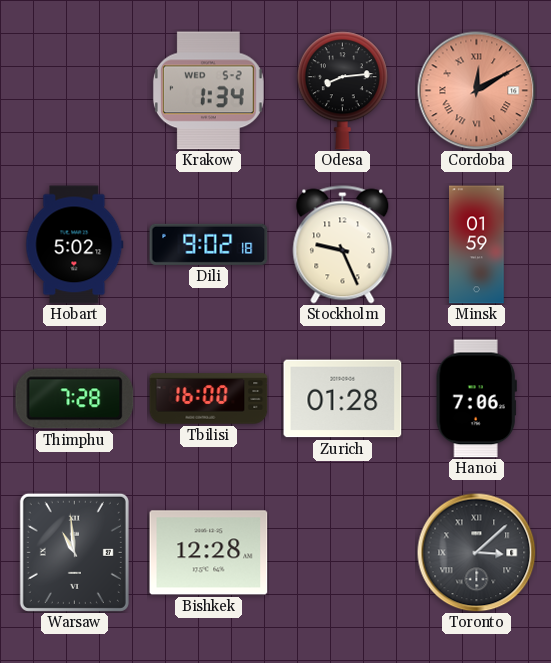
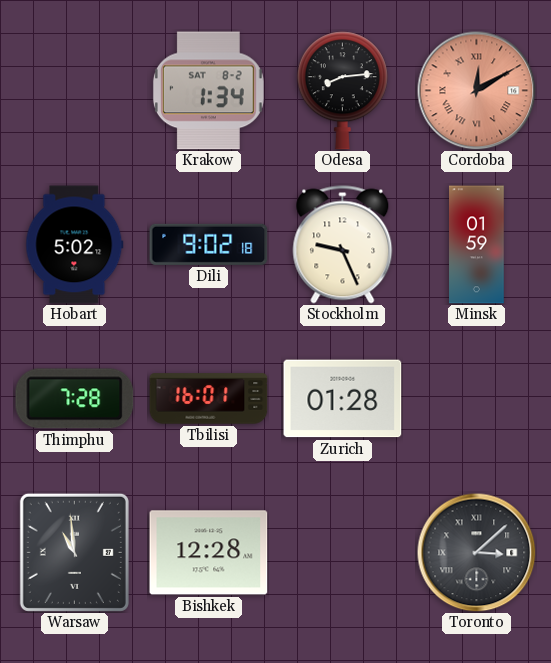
Krakow date: WED 5-2 -> SAT 8-2 (208, 91)
Tbilisi: 16:00 -> 16:01 (209, 399)
Hanoi: 7:06 -> none (476, 399)
